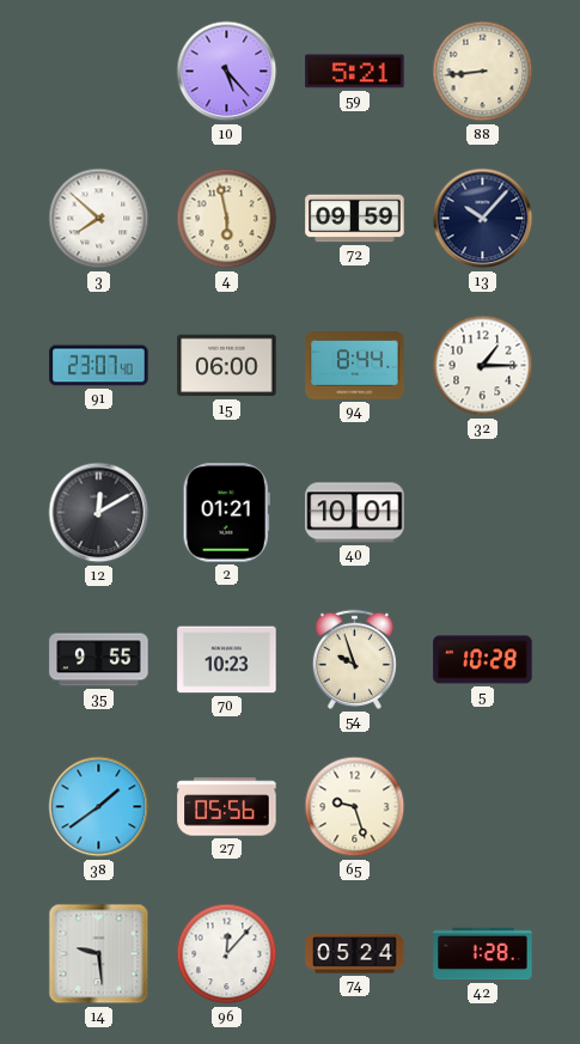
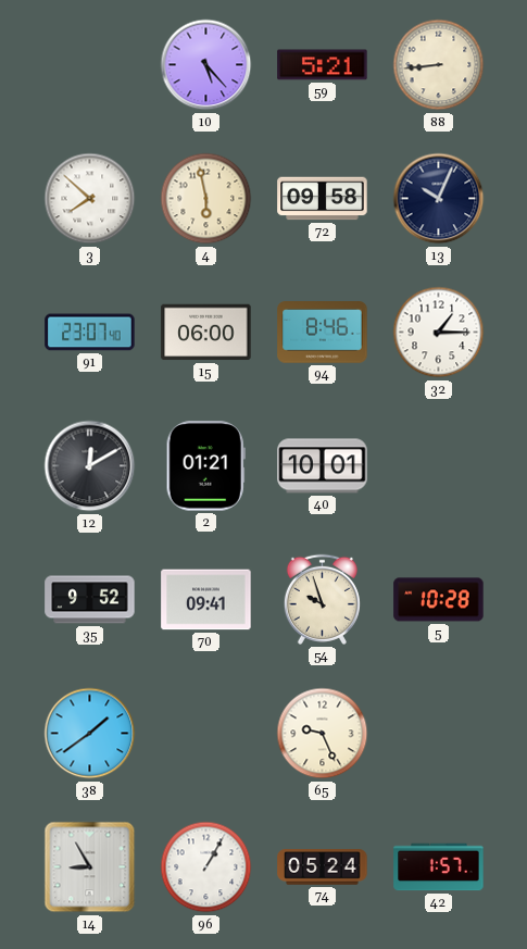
72: 09:59 -> 09:58 (323, 199)
13: 10:07 -> 10:04 (439, 199)
94: 8:44 -> 8:46 (323, 333)
35: 9:55 -> 9:52 (90, 600)
70: 10:23 -> 09:41 (206, 600)
27: 05:56 -> none (227, 807)
65: 9:27 -> 9:26 (323, 734)
14: 9:29 -> 8:55 (90, 867)
96: 12:07 -> 1:05 (206, 867)
42: 1:28 -> 1:57 (439, 867)
